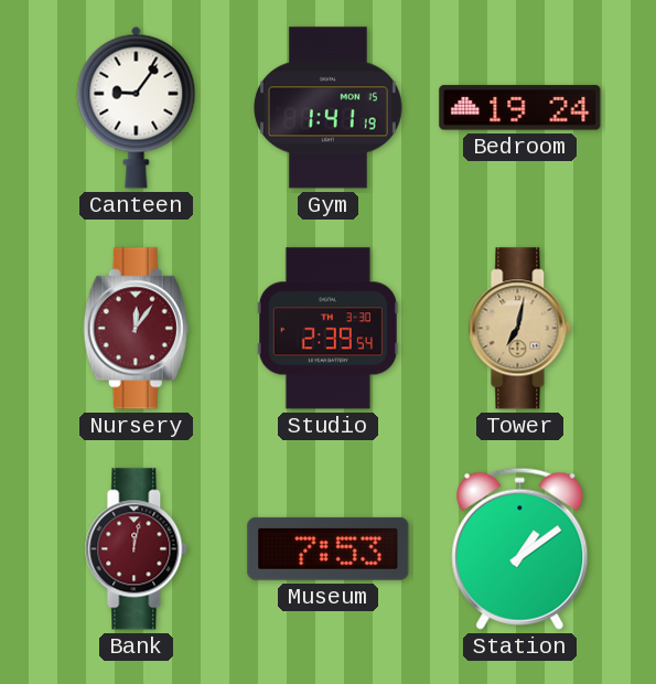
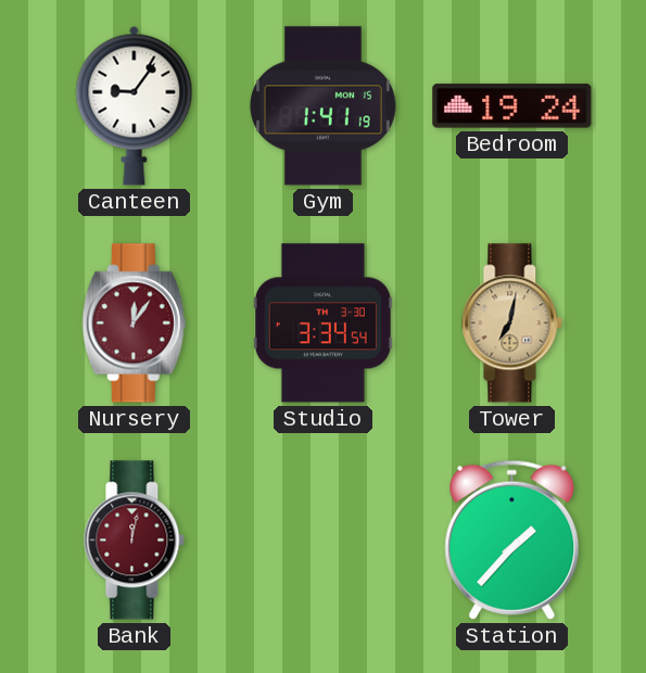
Studio: 2:39 -> 3:34 (322, 323)
Museum: 7:53 -> none (329, 548)
Station: 1:09 -> 1:37 (512, 539)
